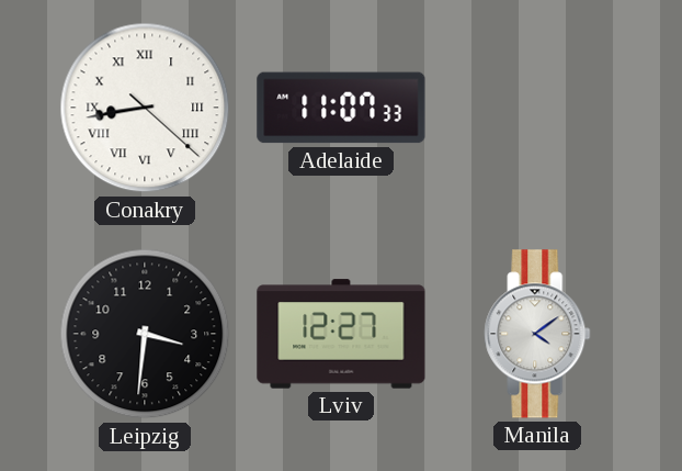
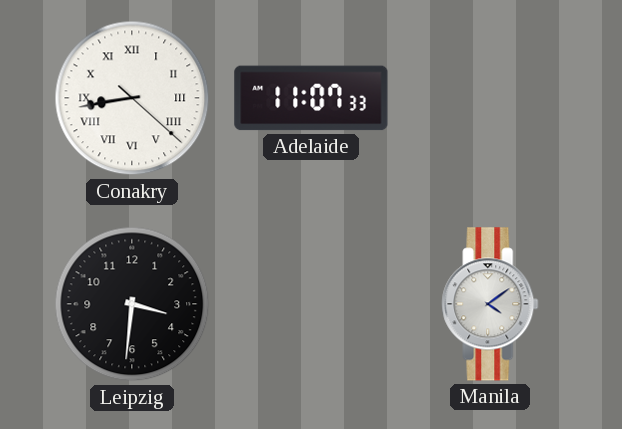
Lviv: 12:27 -> none (341, 334)
